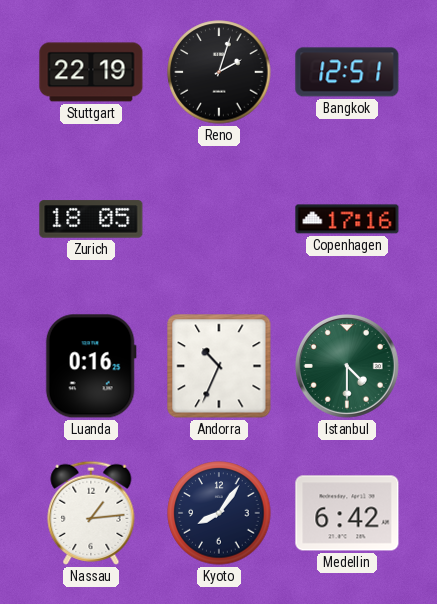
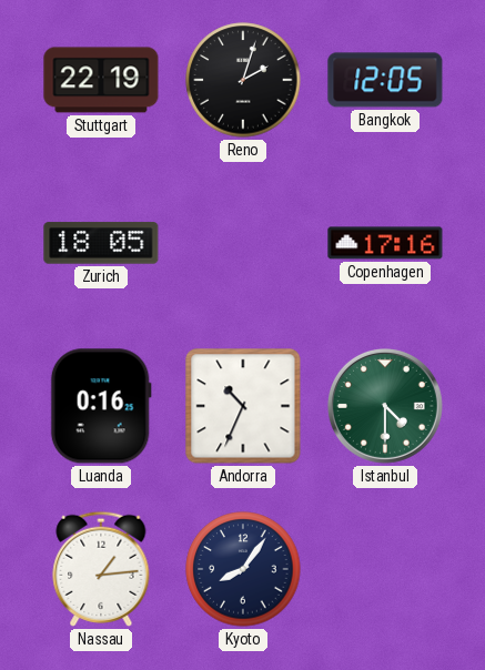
Bangkok: 12:51 -> 12:05 (385, 80)
Medellin: 6:42 -> none (347, 513)
